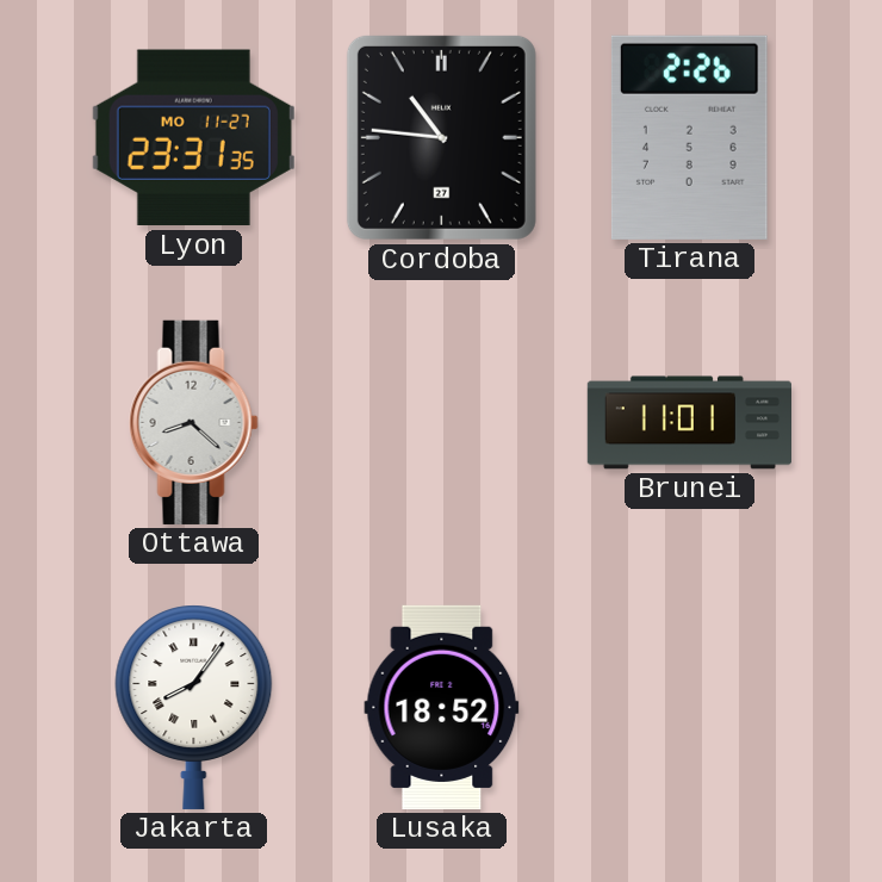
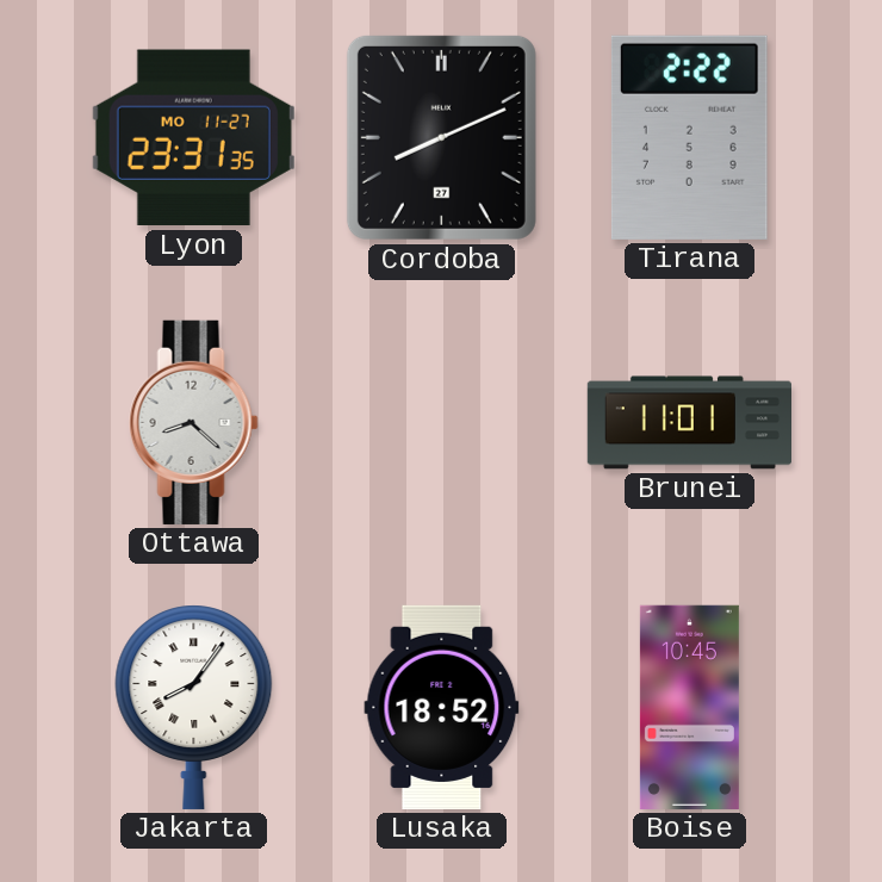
Cordoba: 10:46 -> 8:11 (441, 137)
Tirana: 2:26 -> 2:22 (689, 137)
Boise: none -> 10:45 (689, 707)
